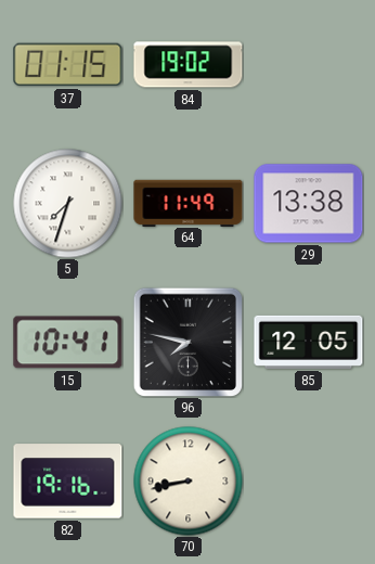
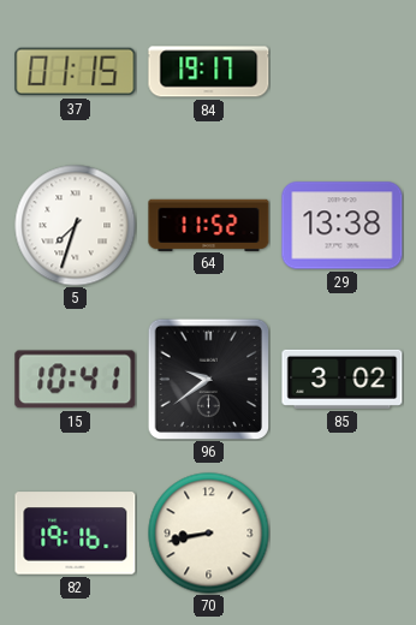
84: 19:02 -> 19:17 (209, 72)
64: 11:49 -> 11:52 (209, 225)
96: 7:47 -> 9:39 (208, 379)
85: 12:05 -> 3:02 (343, 379)
